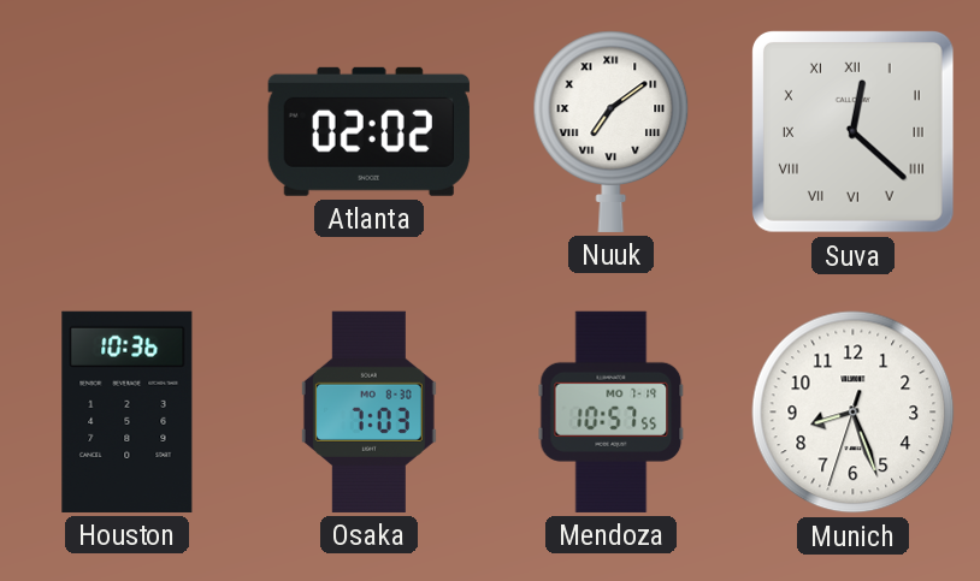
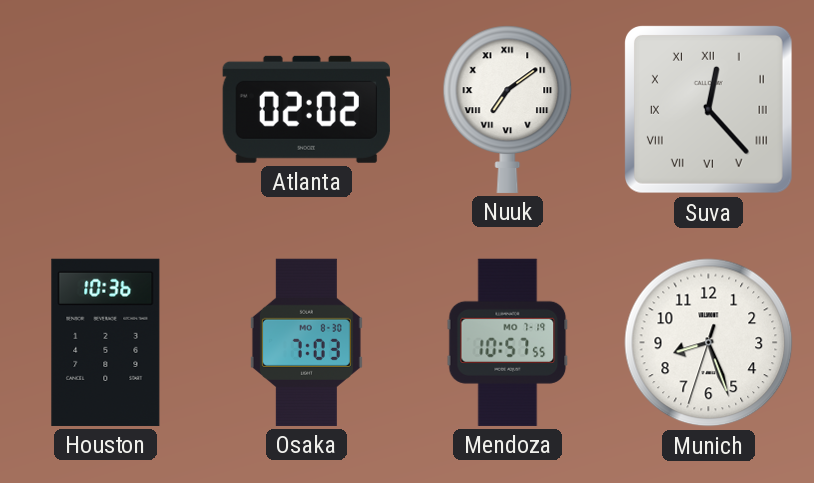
Suva: 12:22 -> 12:23 (708, 109)
